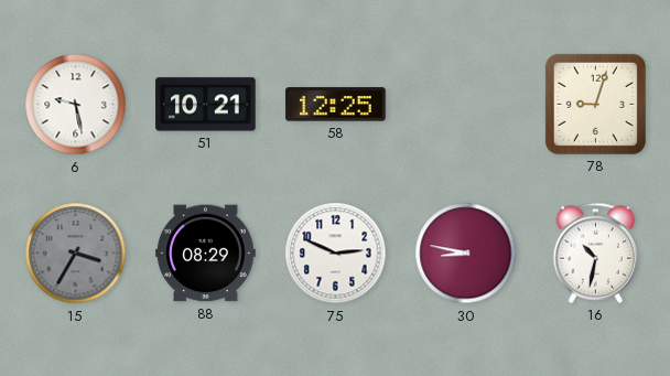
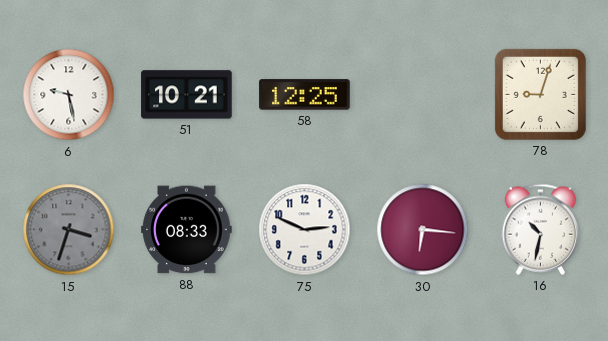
15: 3:35 -> 3:33 (69, 230)
88: 08:29 -> 08:33 (187, 230)
30: 8:47 -> 6:16 (423, 230)
